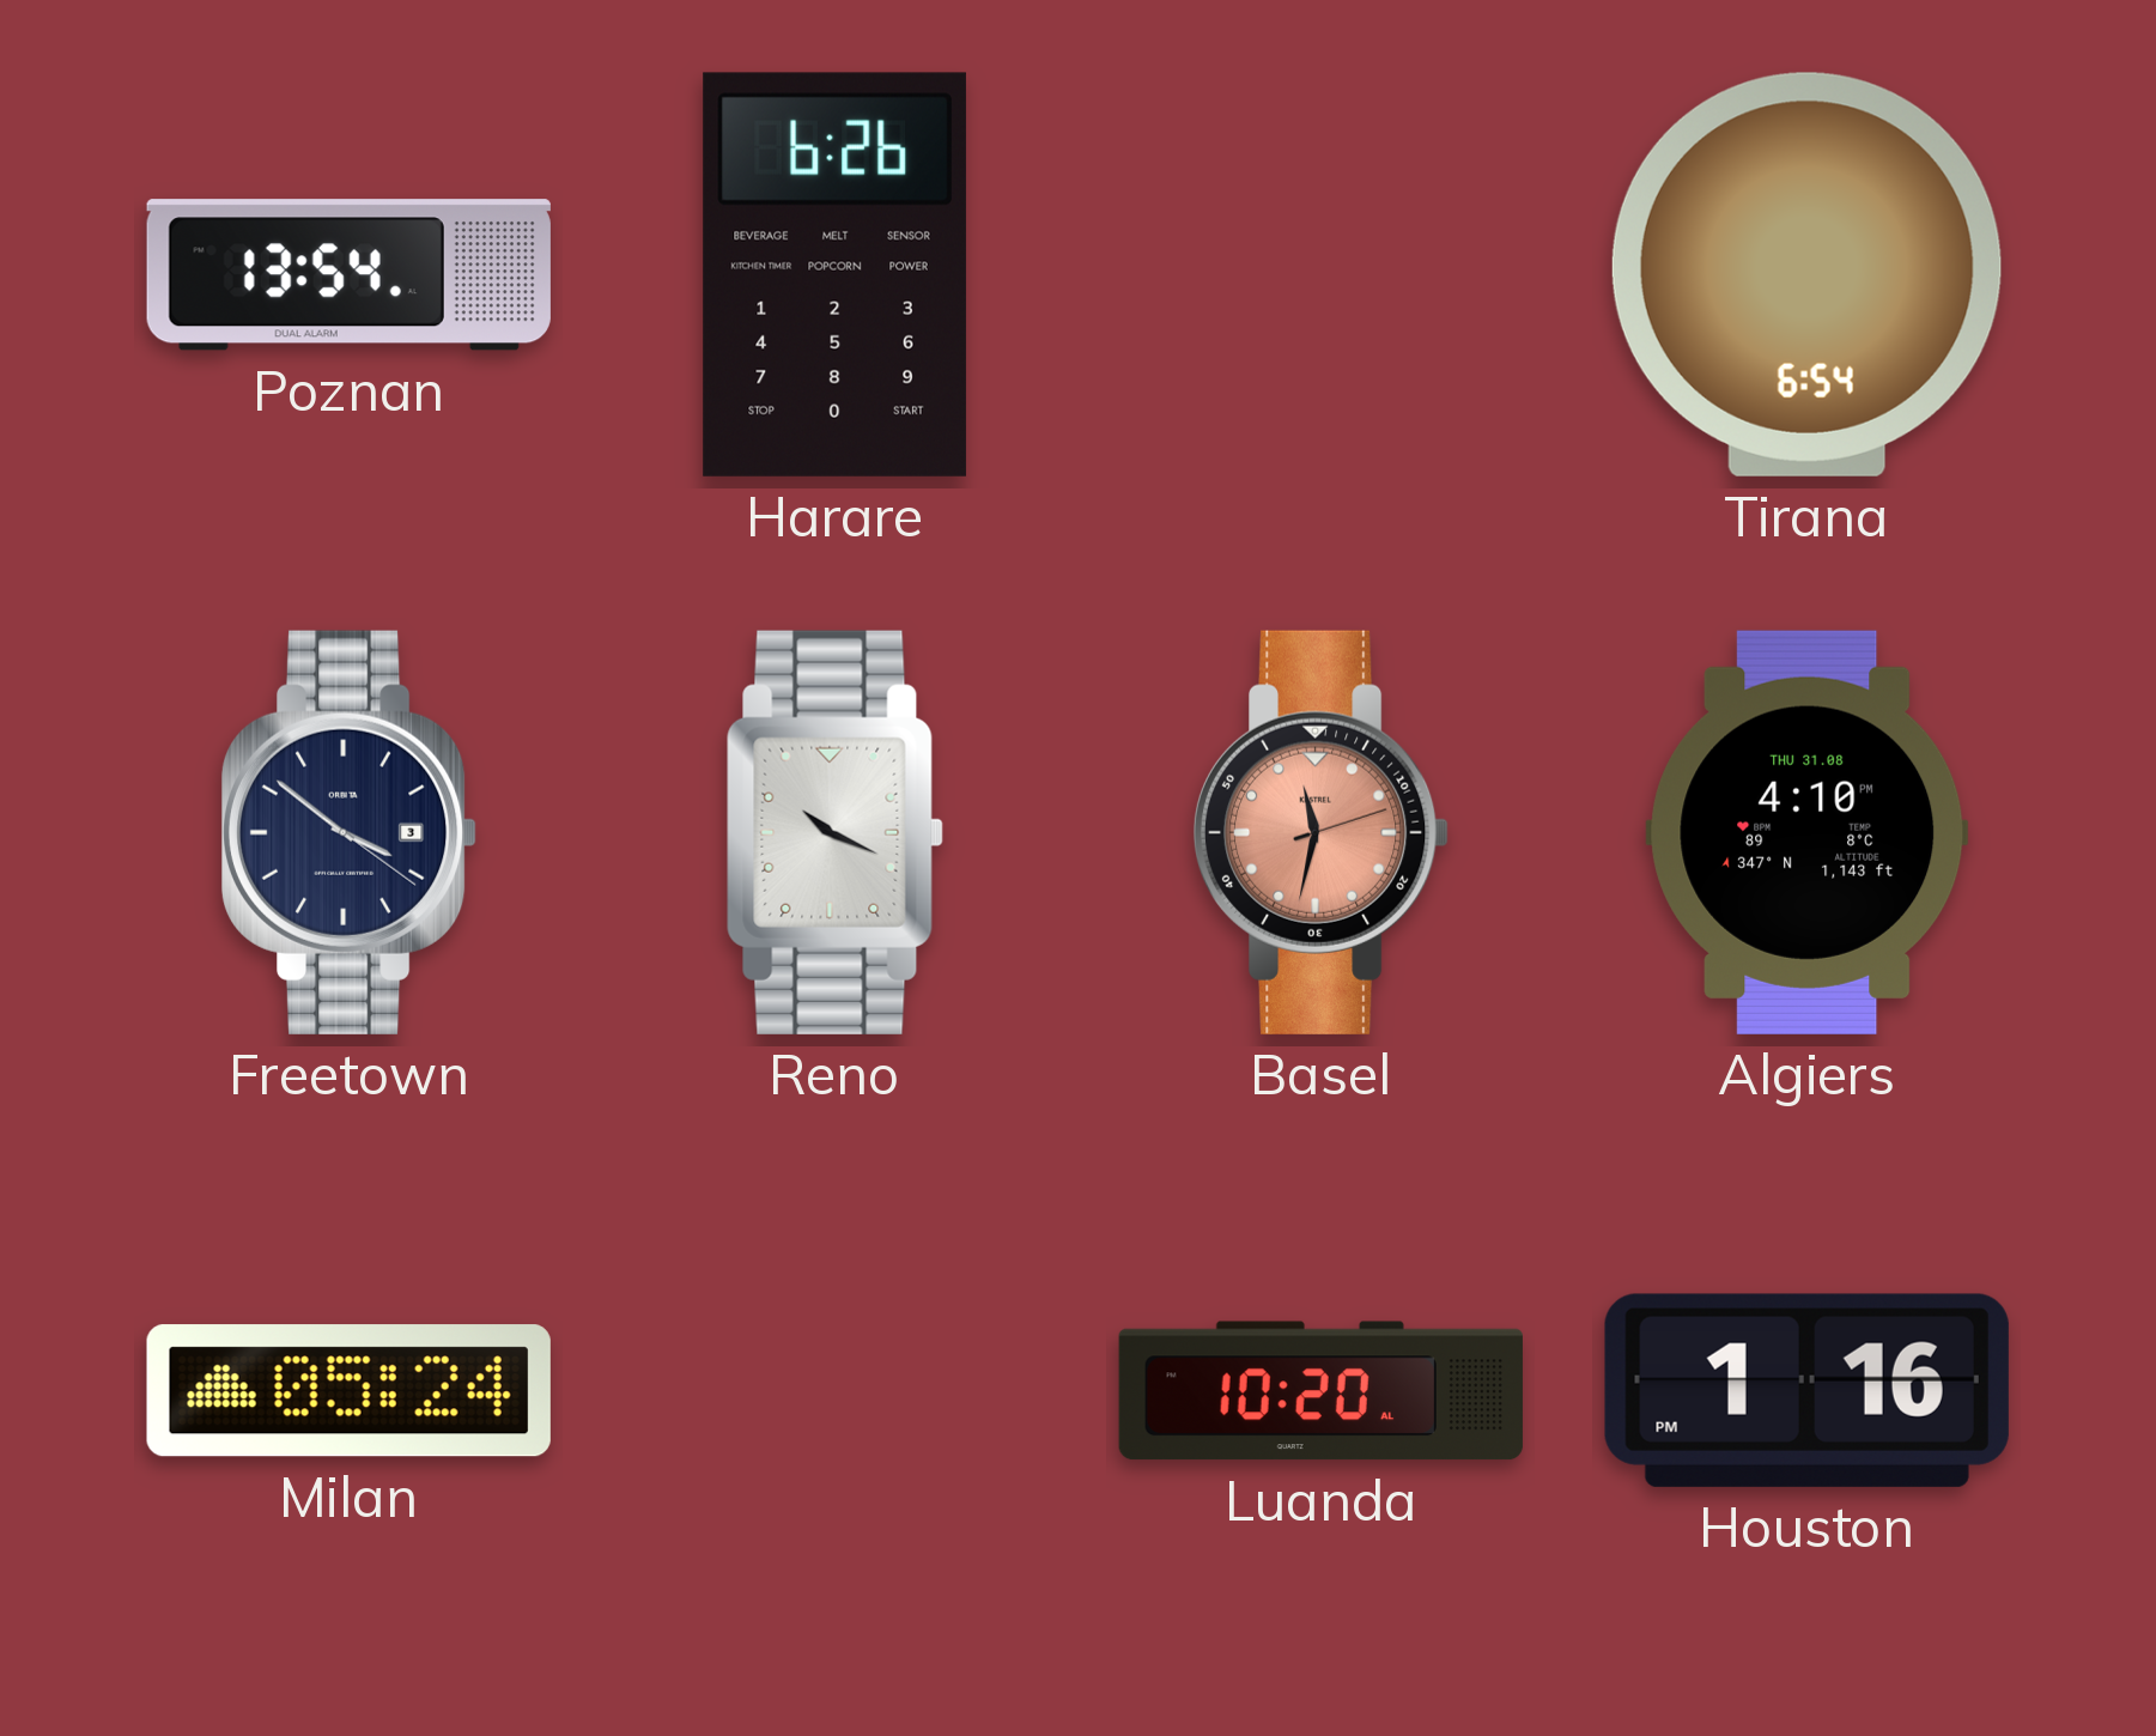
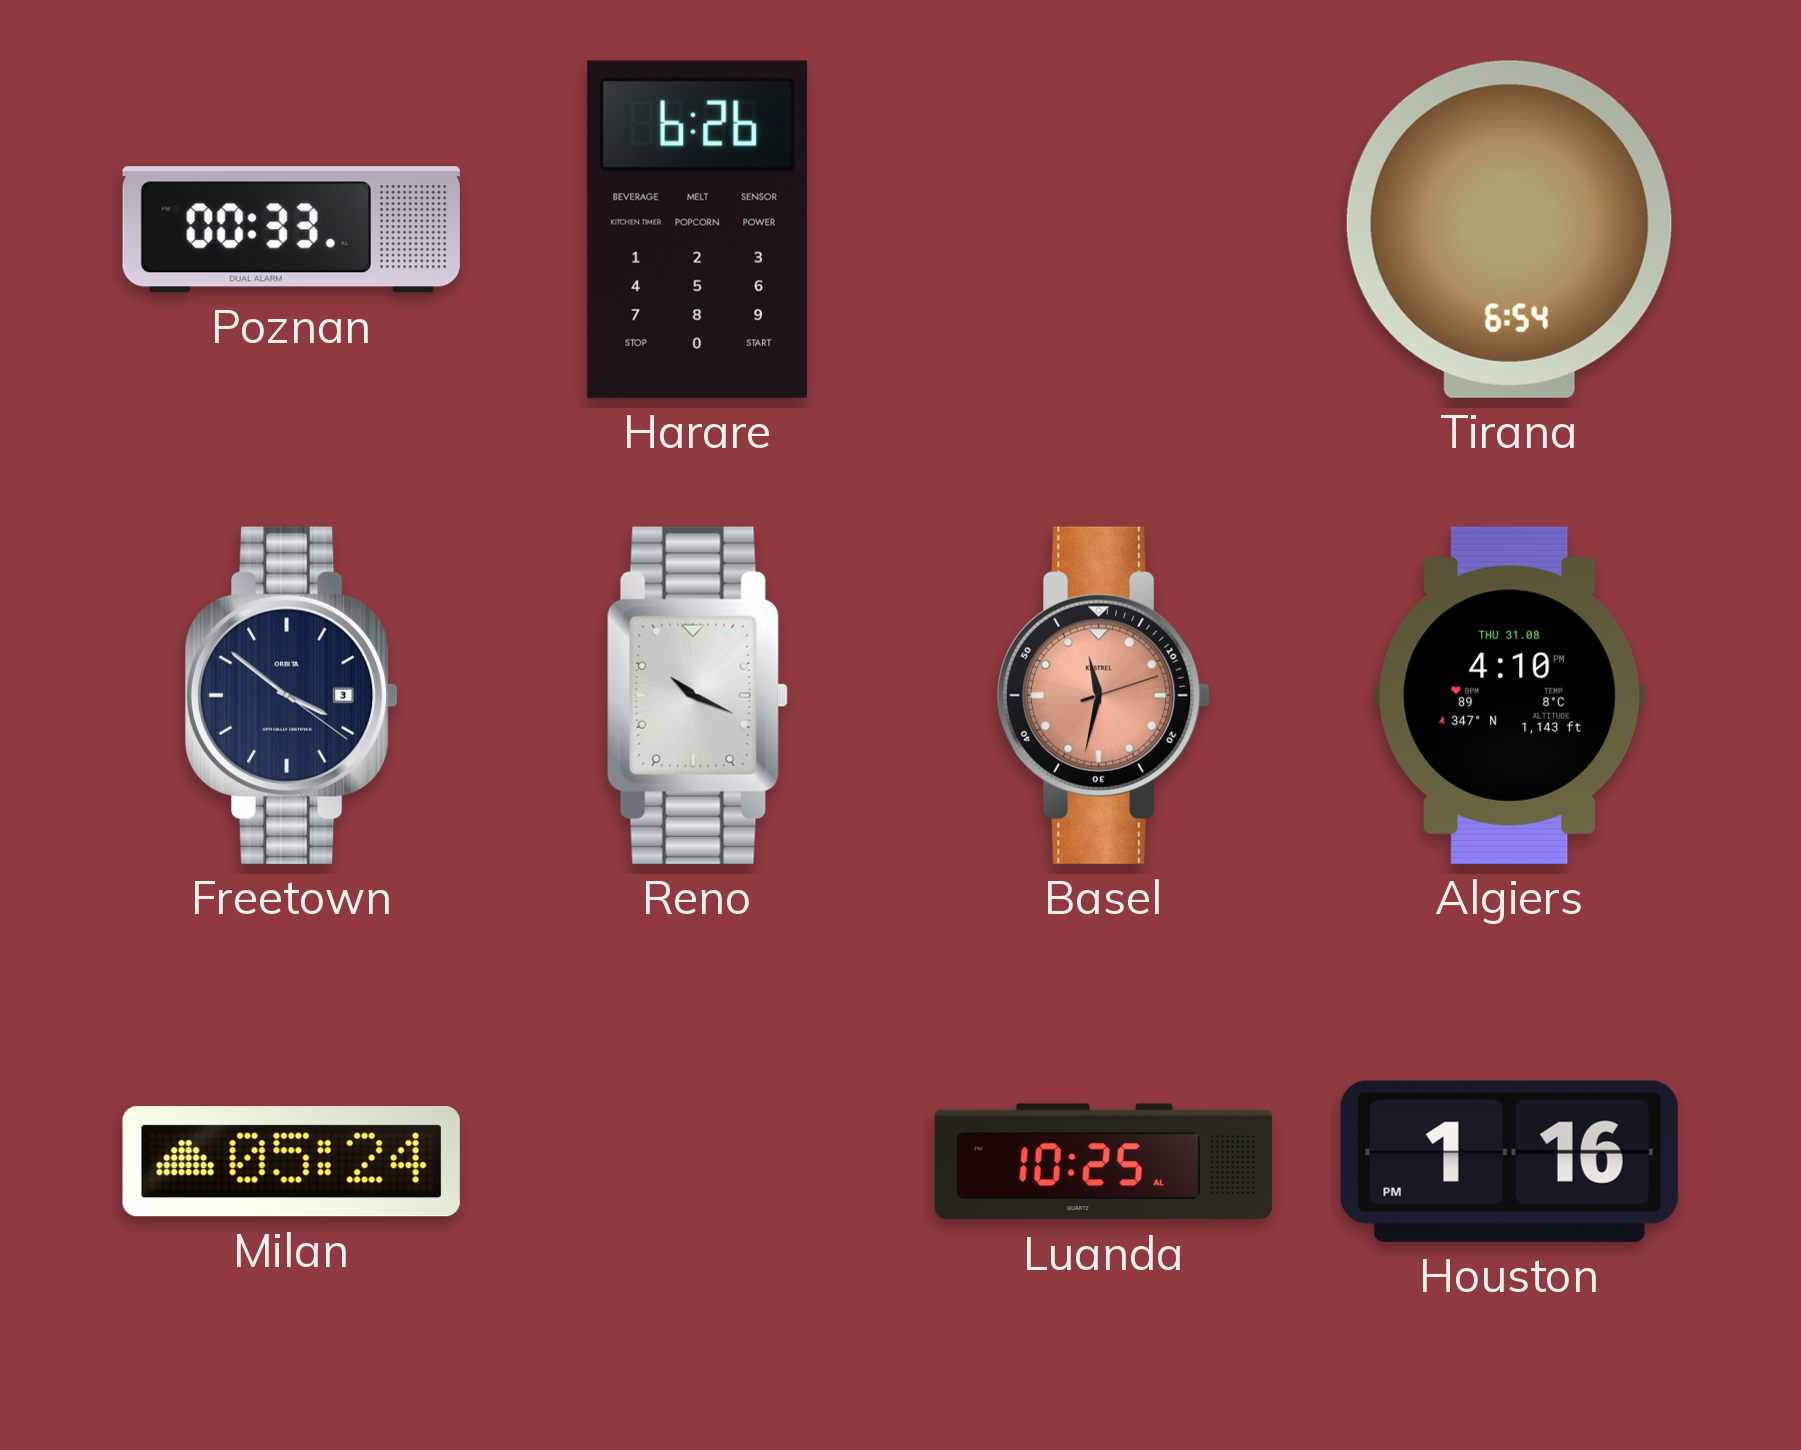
Poznan: 13:54 -> 00:33 (291, 230)
Luanda: 10:20 -> 10:25 (1103, 1162)
